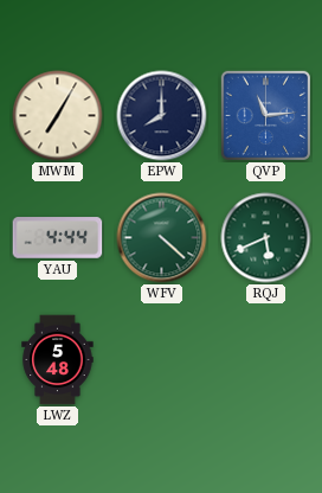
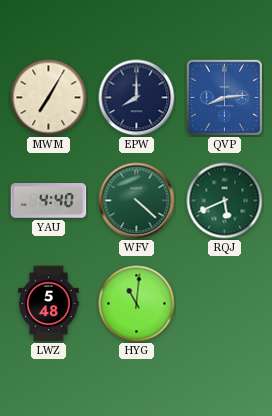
QVP: 11:14 -> 8:14 (224, 97)
YAU: 4:44 -> 4:40 (49, 201)
HYG: none -> 11:01 (137, 304)
